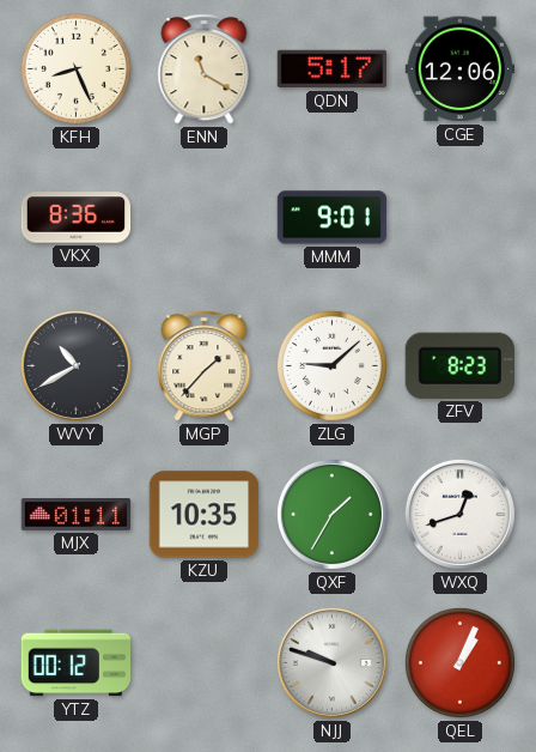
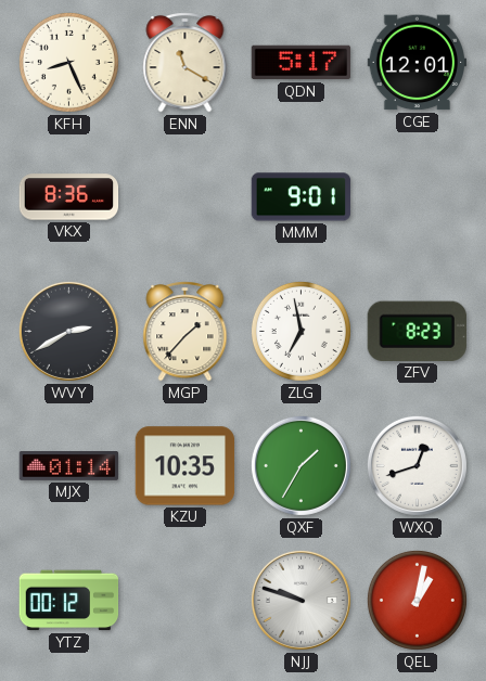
CGE: 12:06 -> 12:01 (418, 63)
WVY: 10:40 -> 2:40 (68, 331)
ZLG: 9:08 -> 6:58 (300, 331)
MJX: 01:11 -> 01:14 (69, 466)
QEL: 1:04 -> 1:02 (417, 600)
